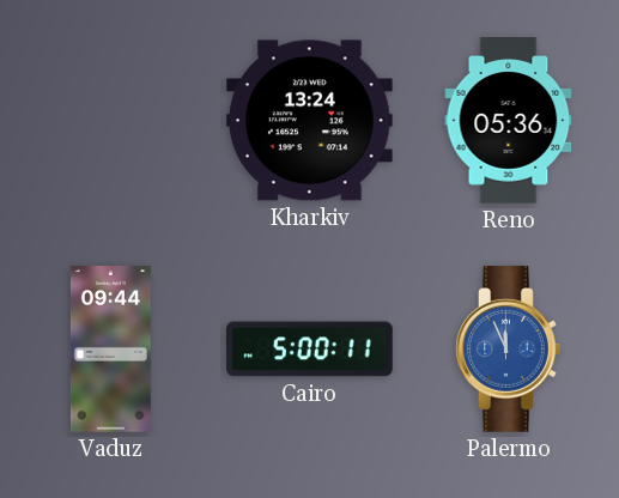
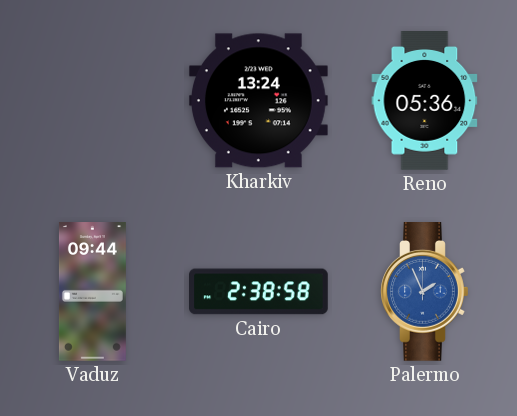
Cairo: 5:00 -> 2:38 (259, 292)
Palermo: 11:56 -> 1:56 (425, 292)
